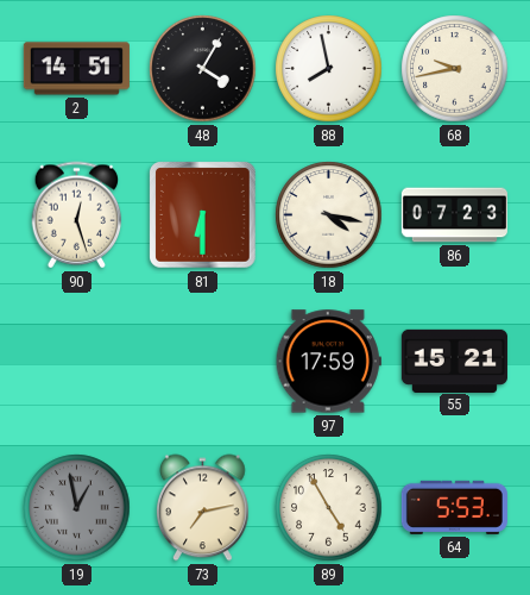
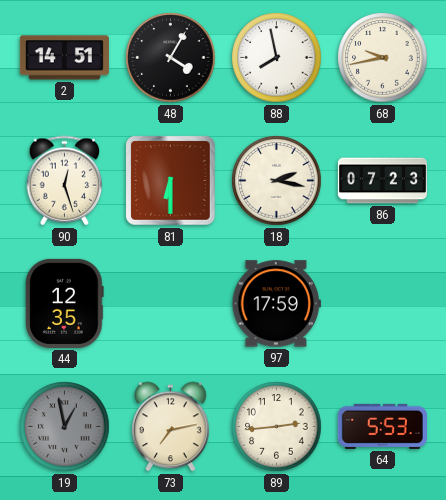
18: 4:17 -> 2:17 (277, 181)
44: none -> 12:35 (65, 303)
55: 15:21 -> none (454, 361)
89: 4:55 -> 2:44 (277, 427)
